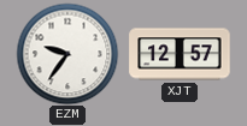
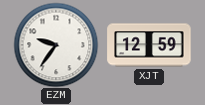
XJT: 12:57 -> 12:59 (149, 45)
